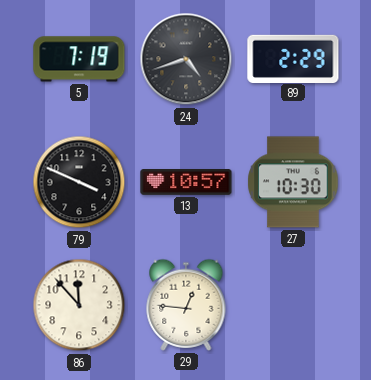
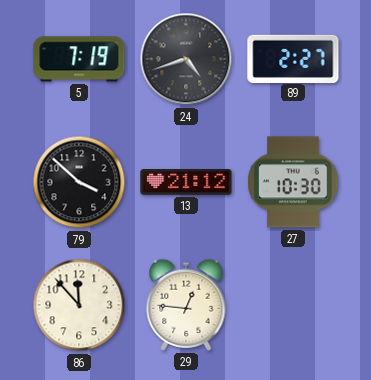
89: 2:29 -> 2:27 (293, 58)
79: 3:49 -> 3:52 (79, 182)
13: 10:57 -> 21:12 (186, 183)
